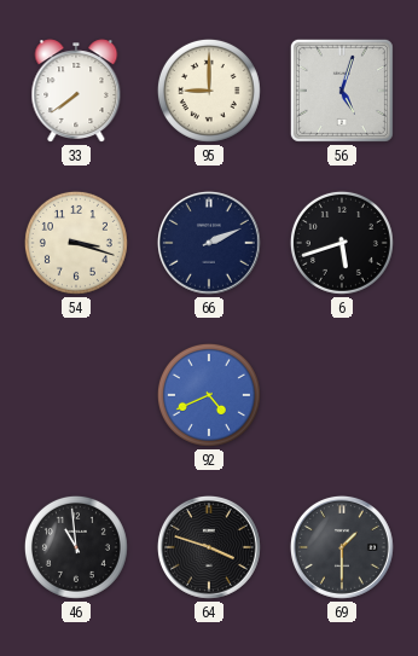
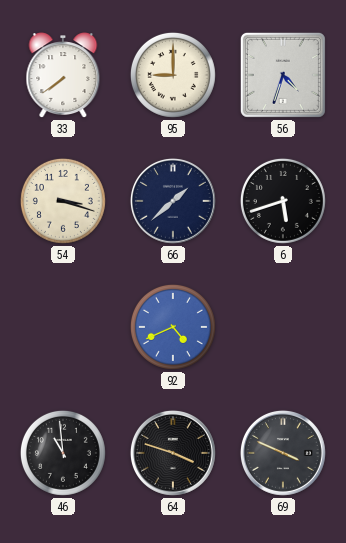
56: 5:03 -> 4:33 (283, 75)
66: 2:11 -> 1:38 (173, 201)
69: 1:30 -> 3:49 (283, 453)
